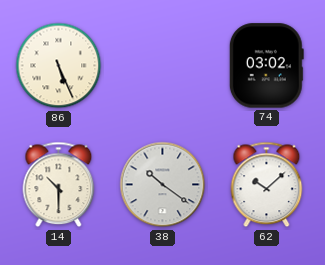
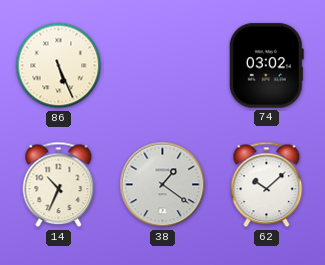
14: 10:30 -> 10:34 (59, 185)
38: 10:21 -> 1:21 (163, 185)
